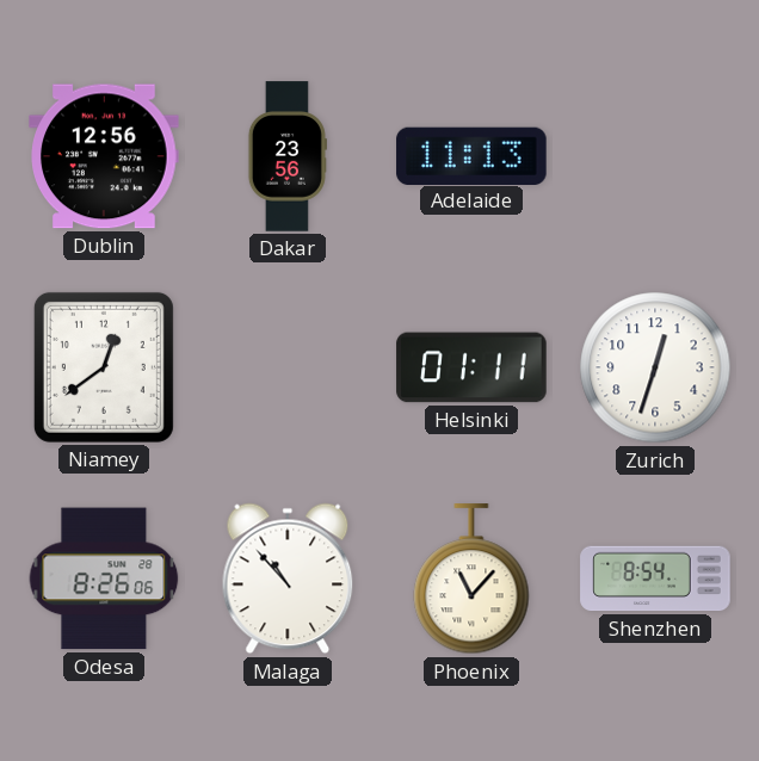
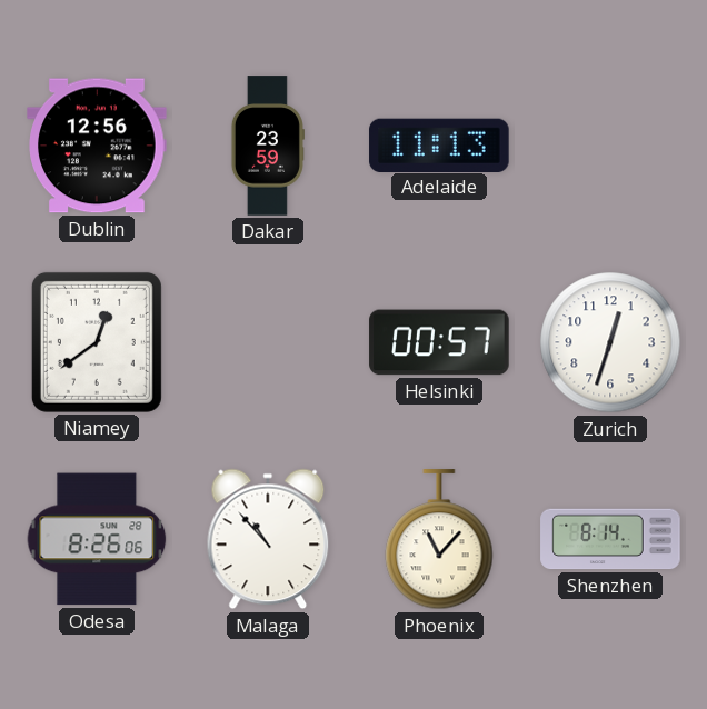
Dakar: 23:56 -> 23:59 (267, 146)
Helsinki: 01:11 -> 00:57 (439, 342)
Shenzhen: 8:54 -> 8:14 (610, 539)
